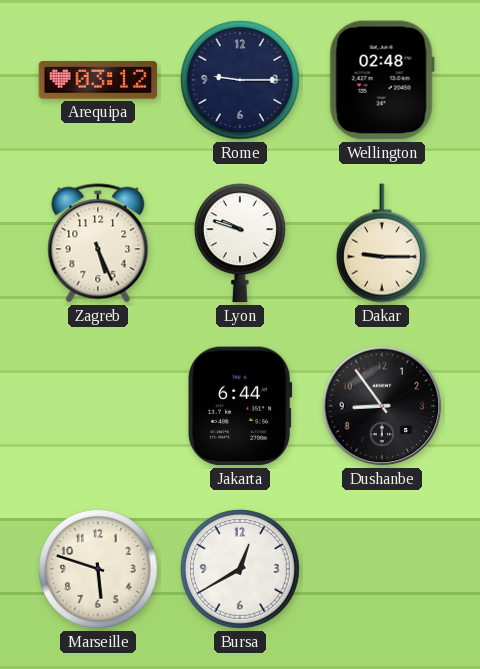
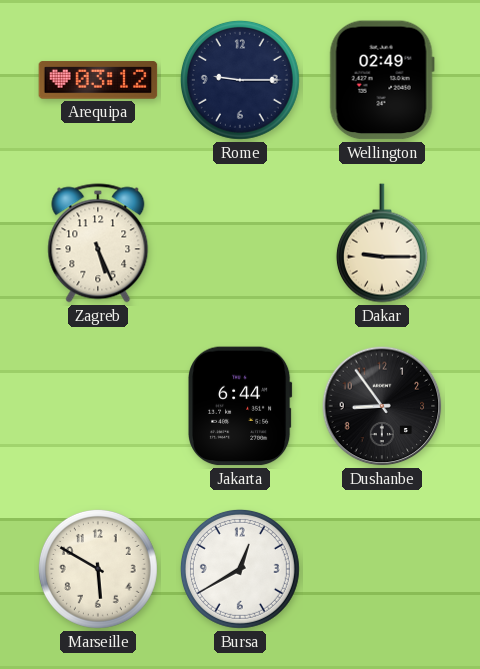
Wellington: 02:48 -> 02:49 (382, 80)
Lyon: 9:48 -> none (240, 243)
Marseille: 5:48 -> 5:50 (98, 569)
